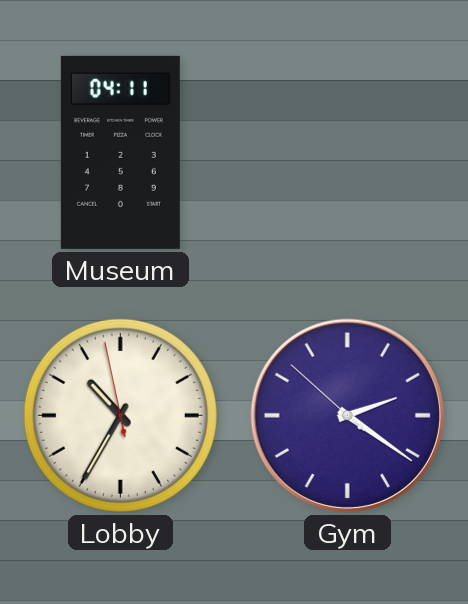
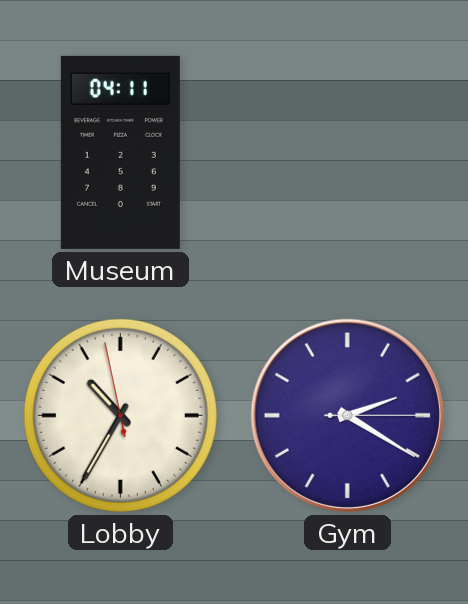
Gym: 2:20:52 -> 2:20:15 (347, 415)
